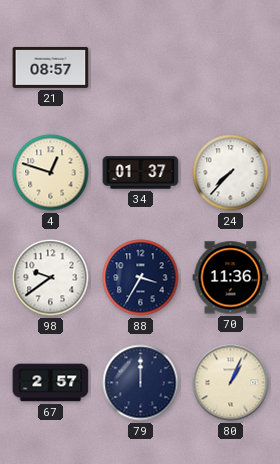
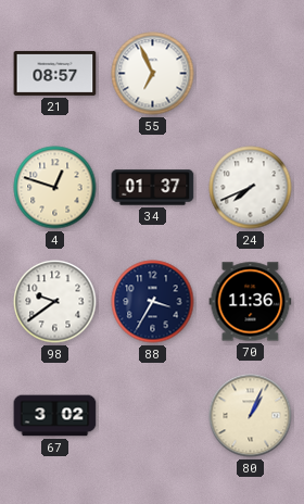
55: none -> 6:56 (153, 74)
24: 7:37 -> 7:41 (251, 188)
67: 2:57 -> 3:02 (55, 416)
79: 12:00 -> none (141, 383)
